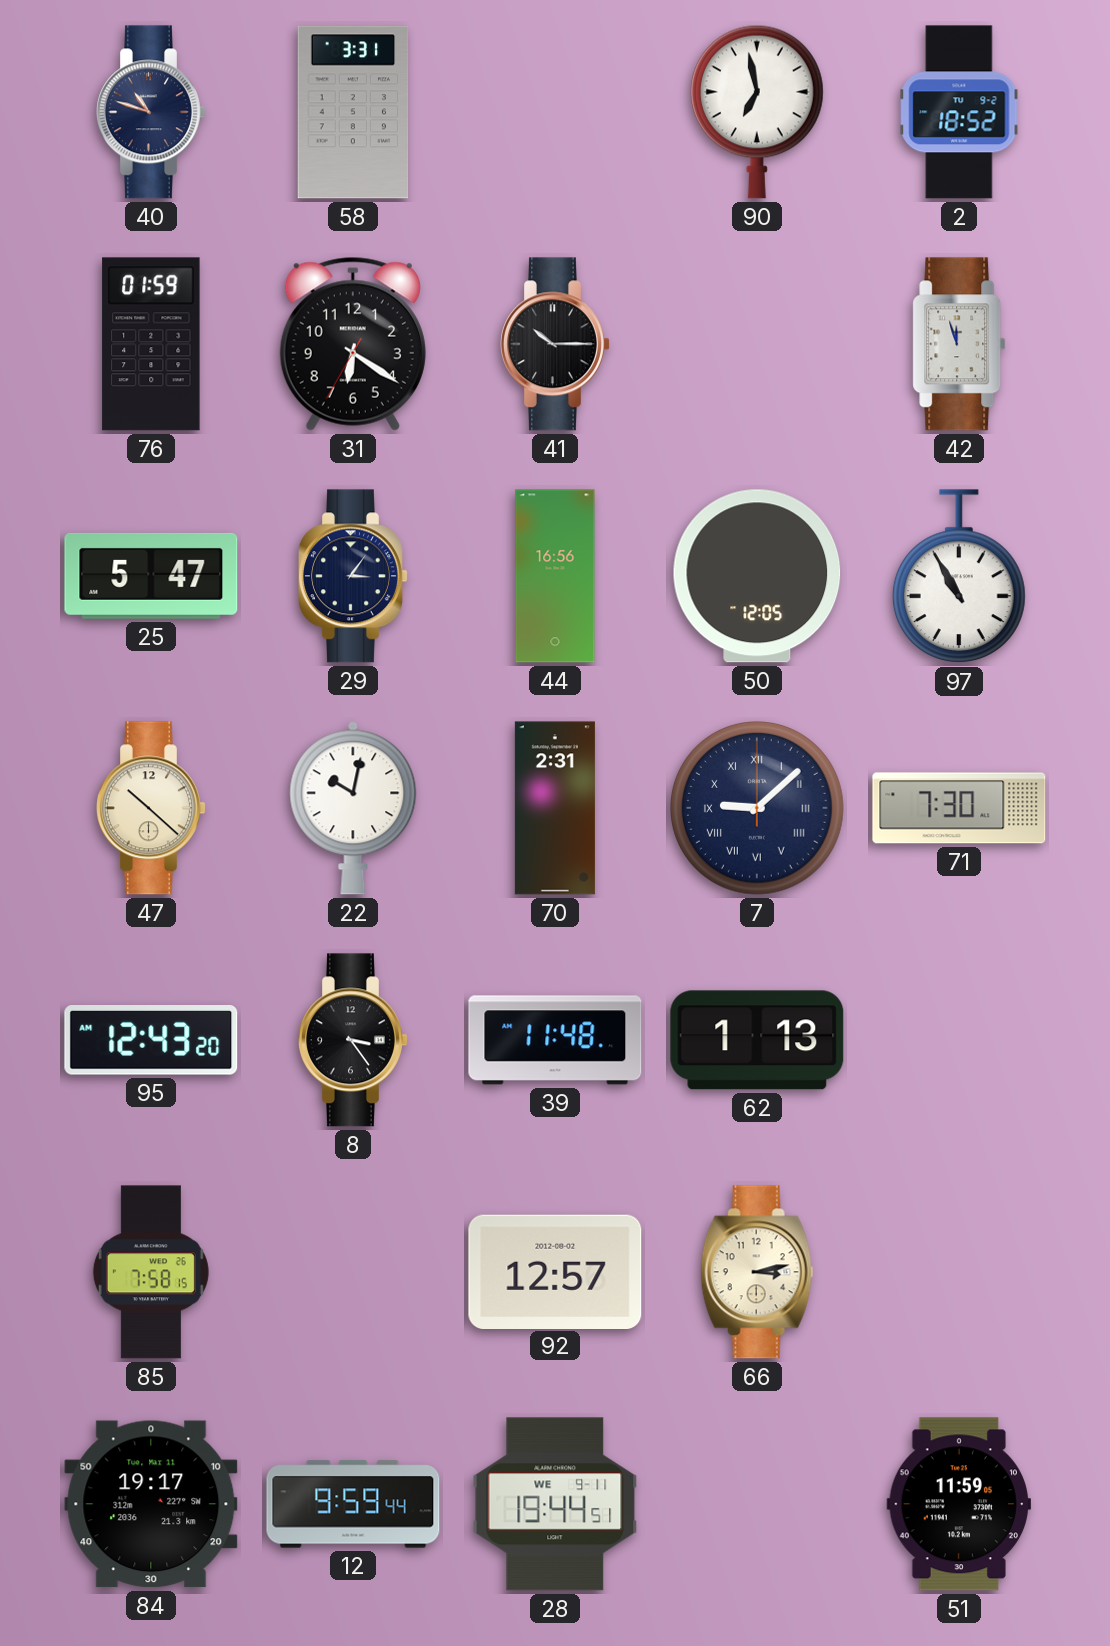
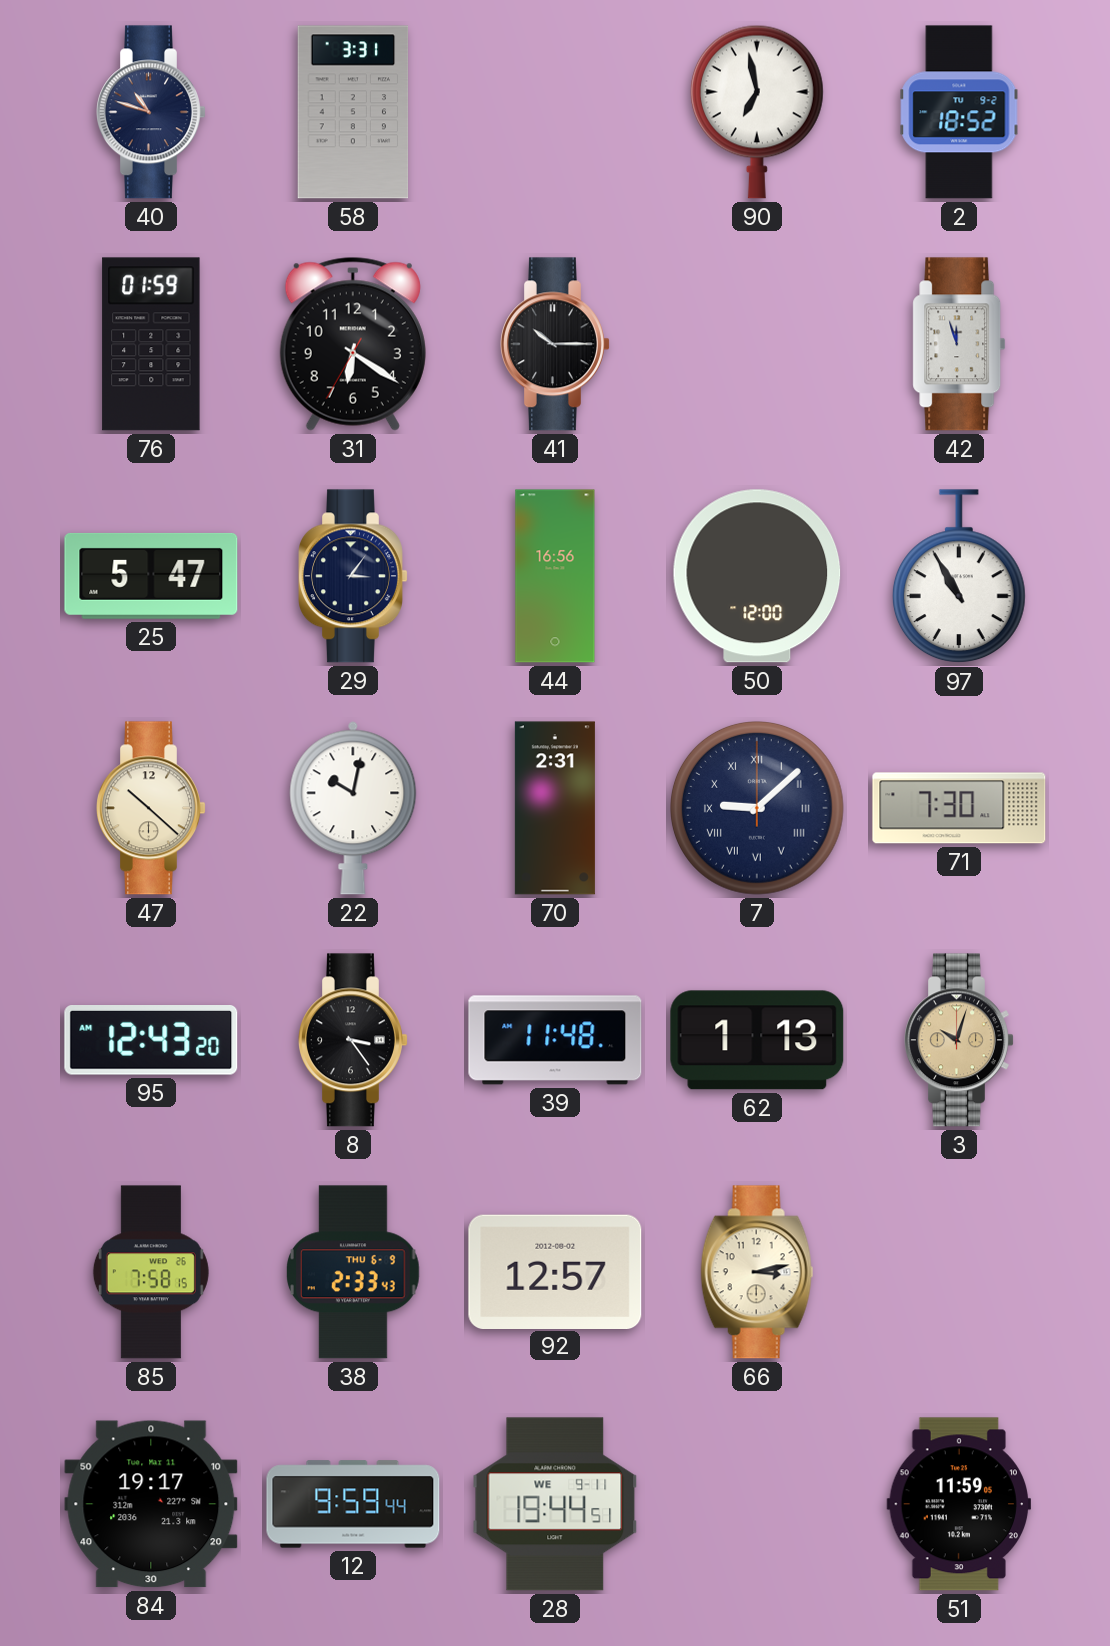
50: 12:05 -> 12:00 (757, 576)
3: none -> 10:03 (960, 1040)
38: none -> 2:33 (354, 1272)
